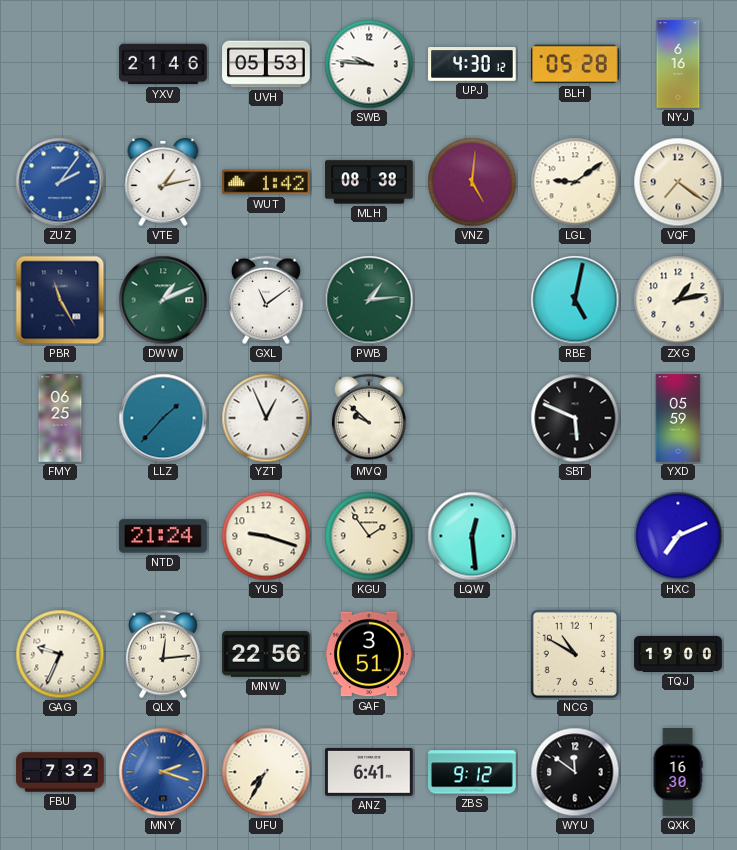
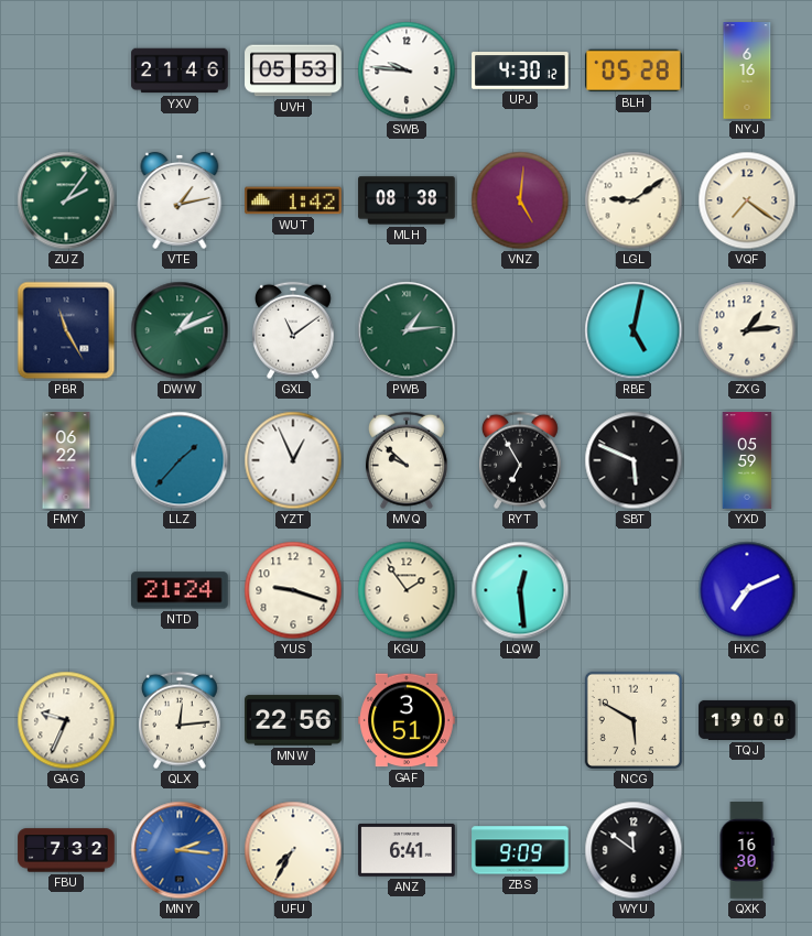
ZUZ dial: blue -> green (66, 200)
ZXG: 1:13 -> 1:14 (747, 330)
FMY: 06:25 -> 06:22 (66, 460)
RYT: none -> 6:55 (520, 460)
NCG: 10:50 -> 5:50 (634, 720)
MNY: 2:18 -> 2:16 (180, 850)
ZBS: 9:12 -> 9:09 (520, 850)
